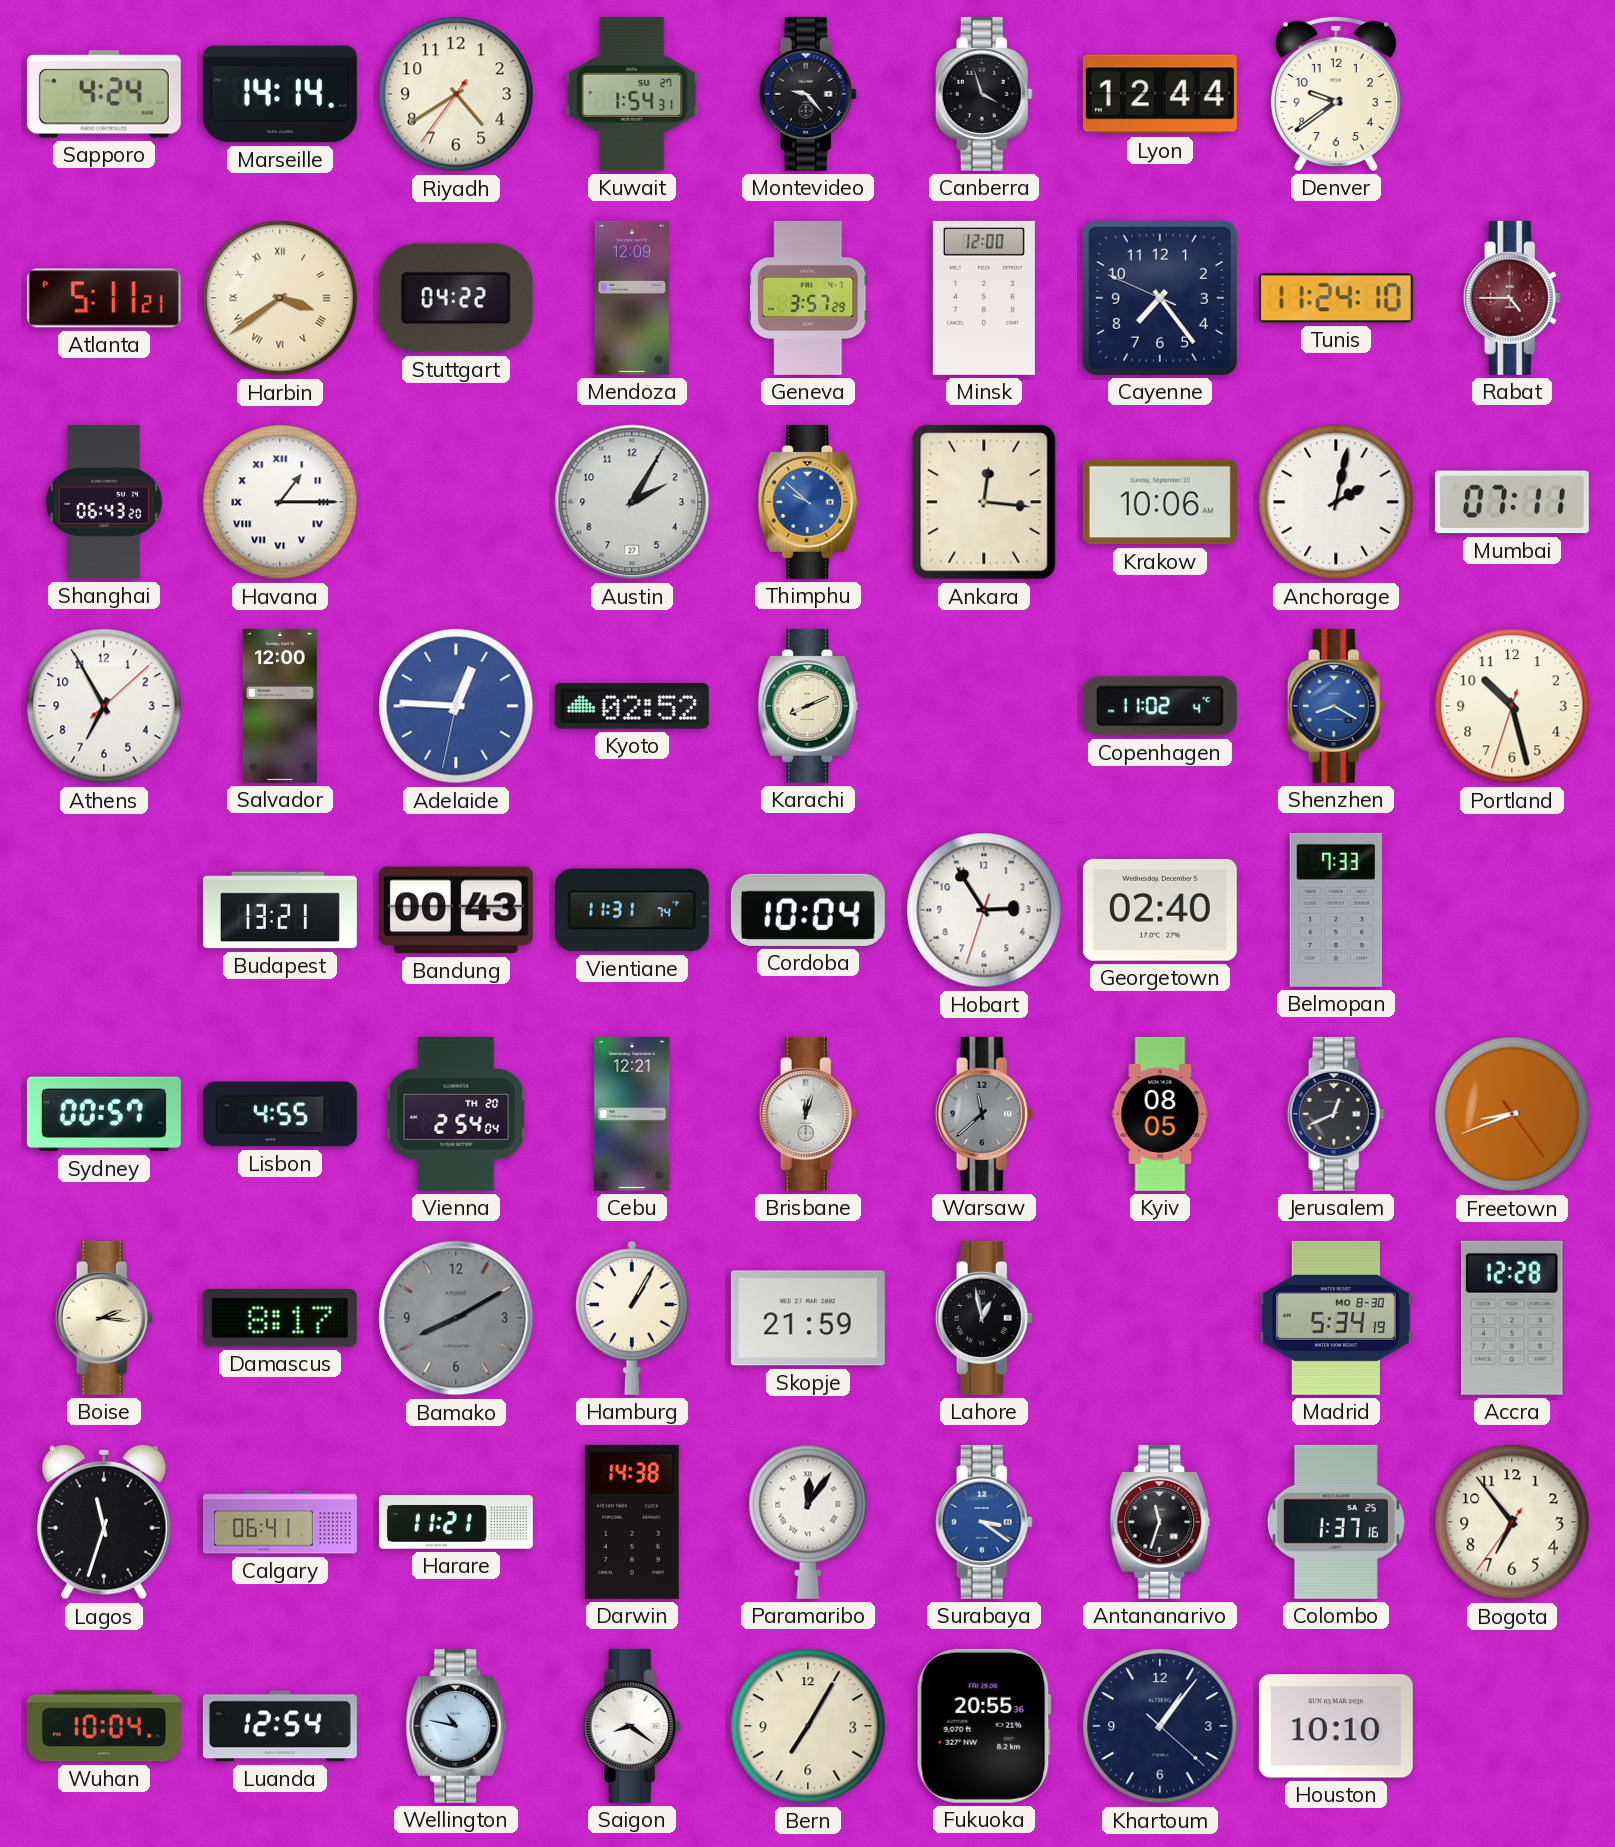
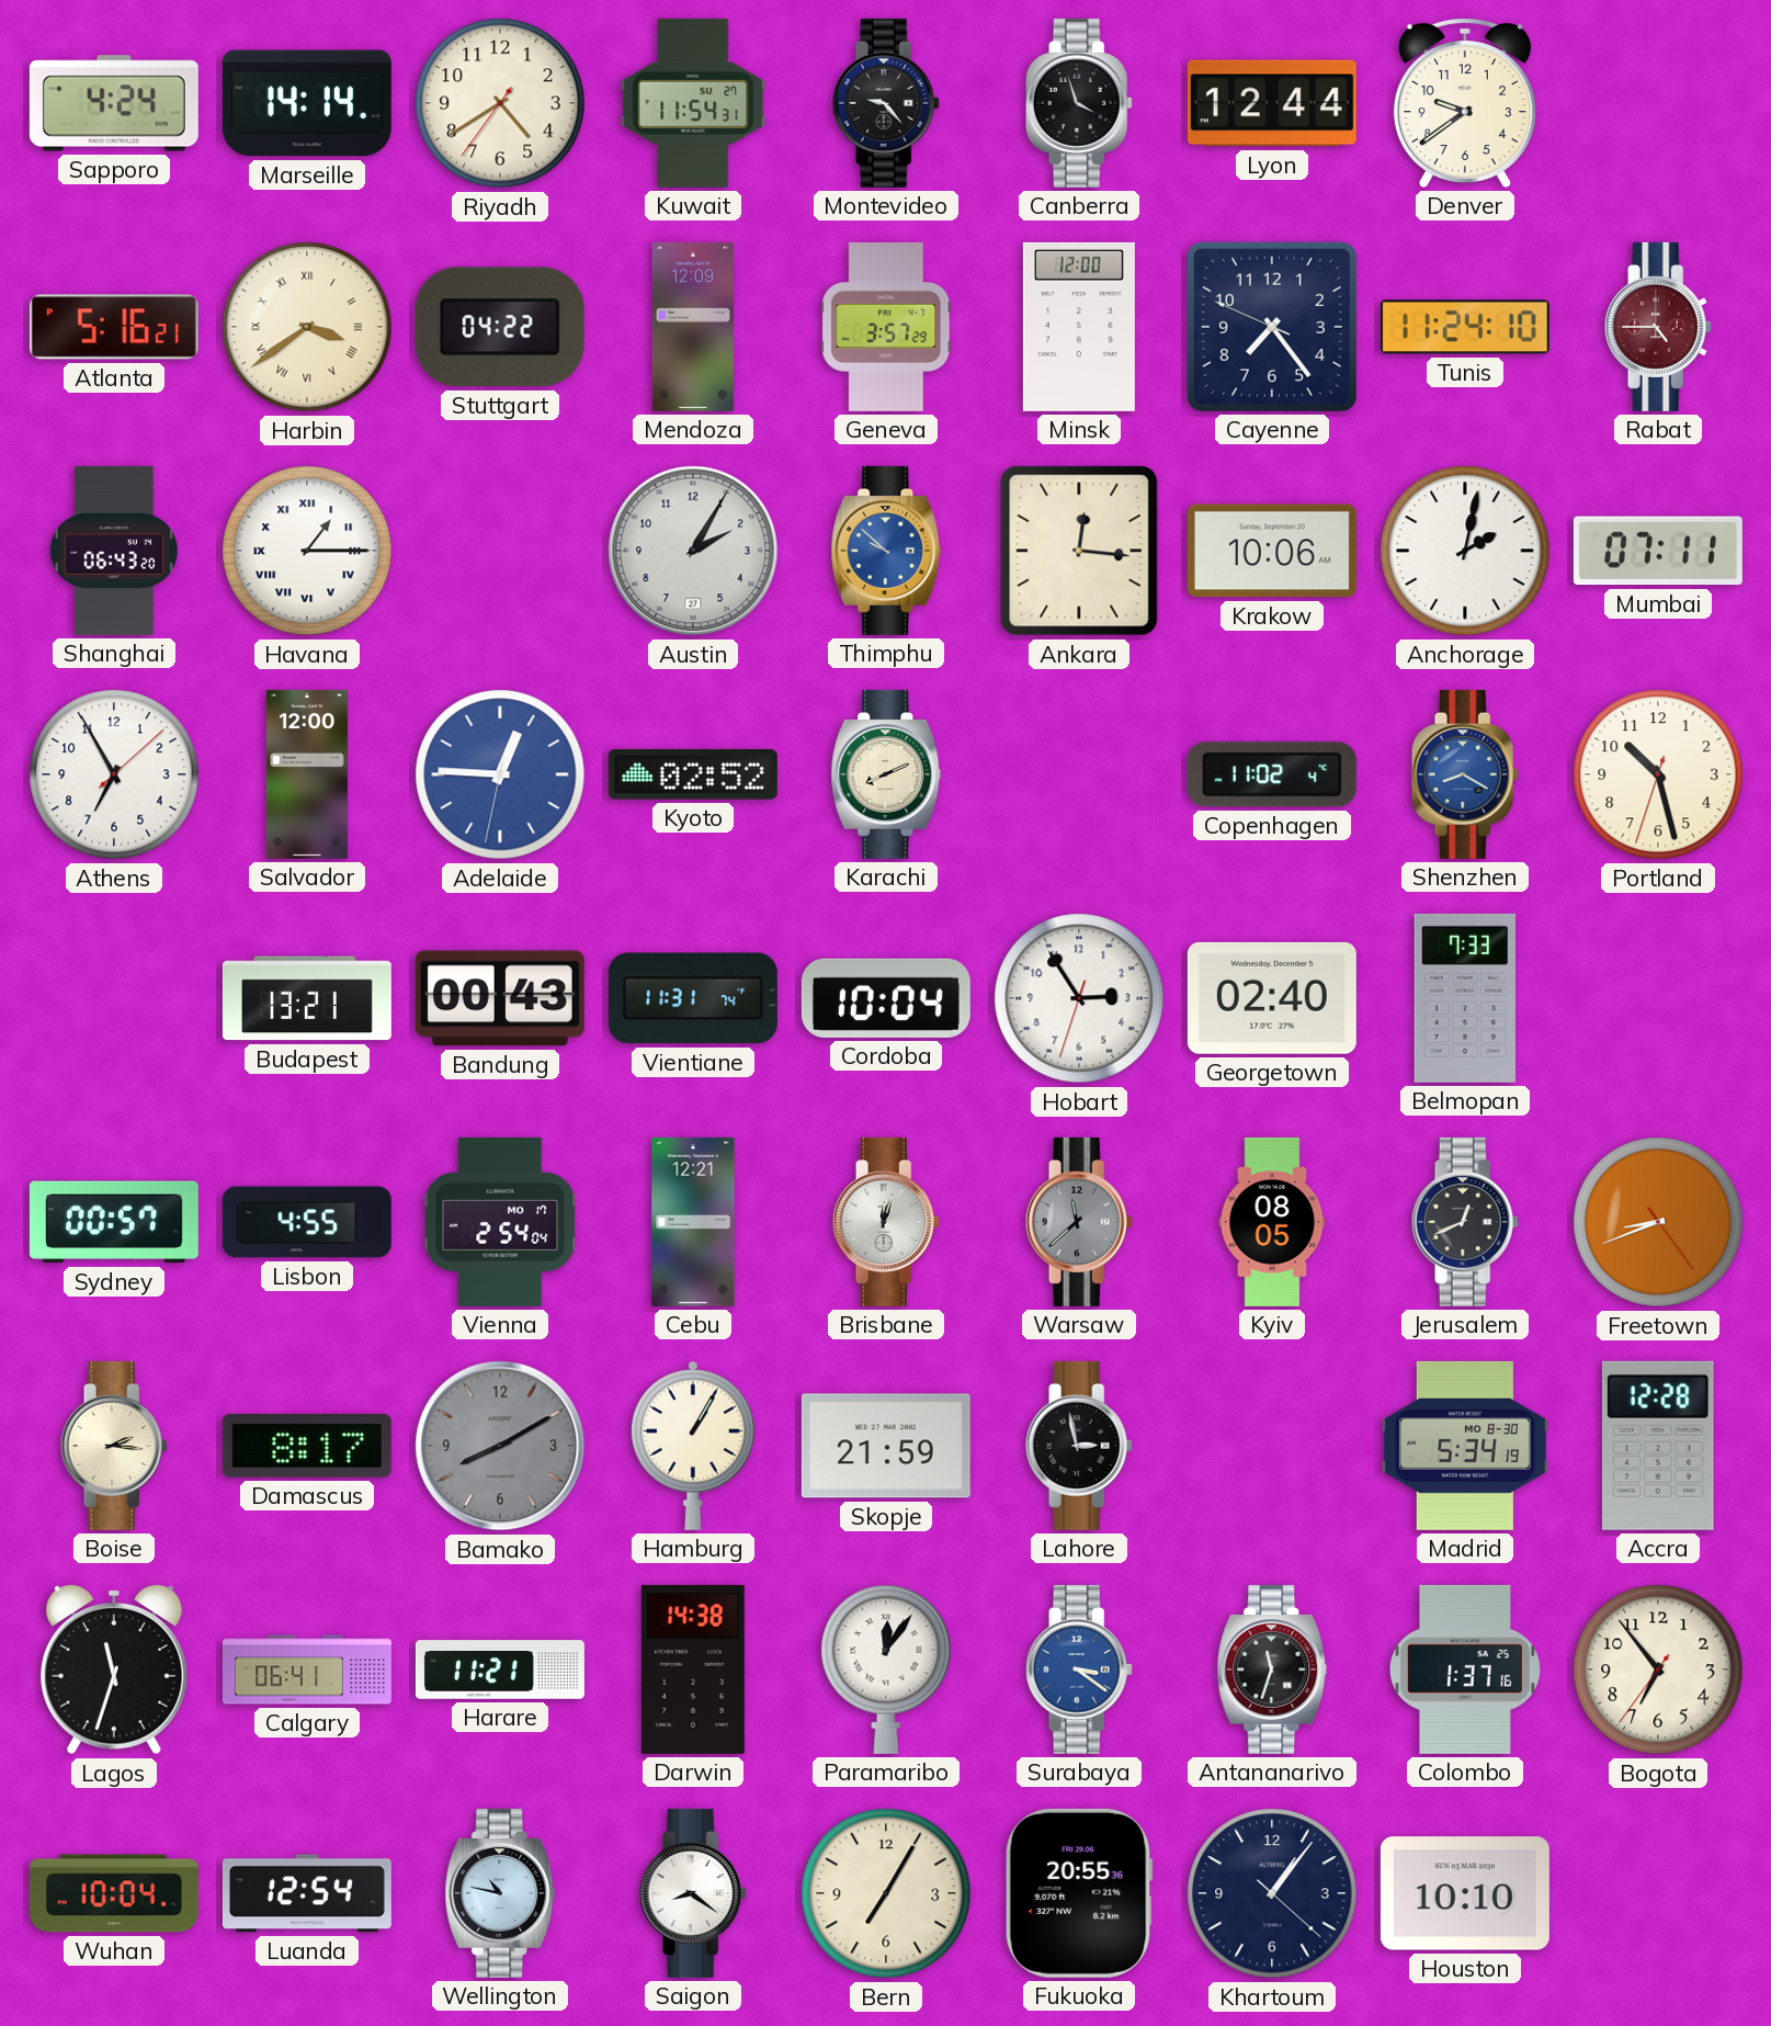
Kuwait: 1:54 -> 11:54 (693, 103)
Atlanta: 5:11 -> 5:16 (114, 327)
Vienna date: TH 20 -> MO 17 (500, 1222)
Lahore: 12:58 -> 2:58 (1079, 1446)
